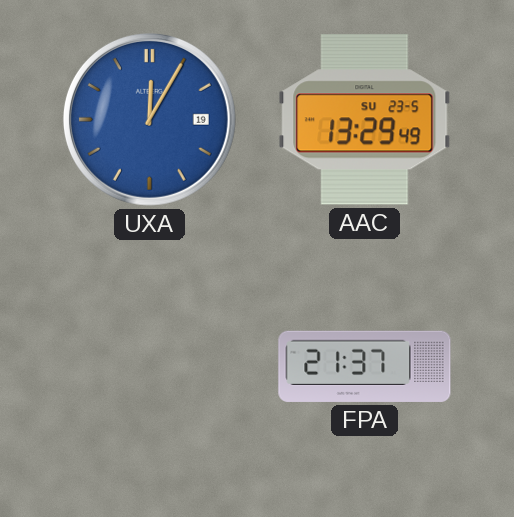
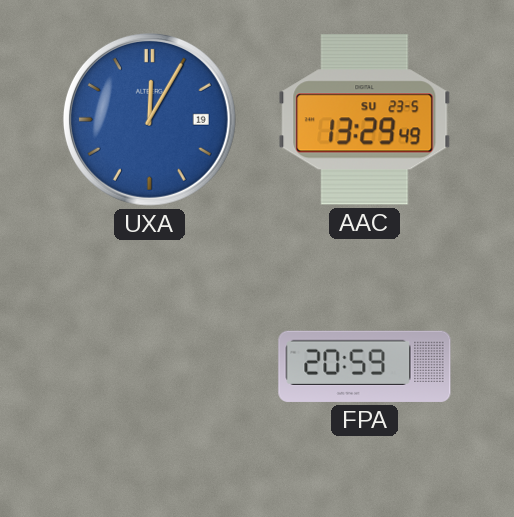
FPA: 21:37 -> 20:59 (365, 366)
